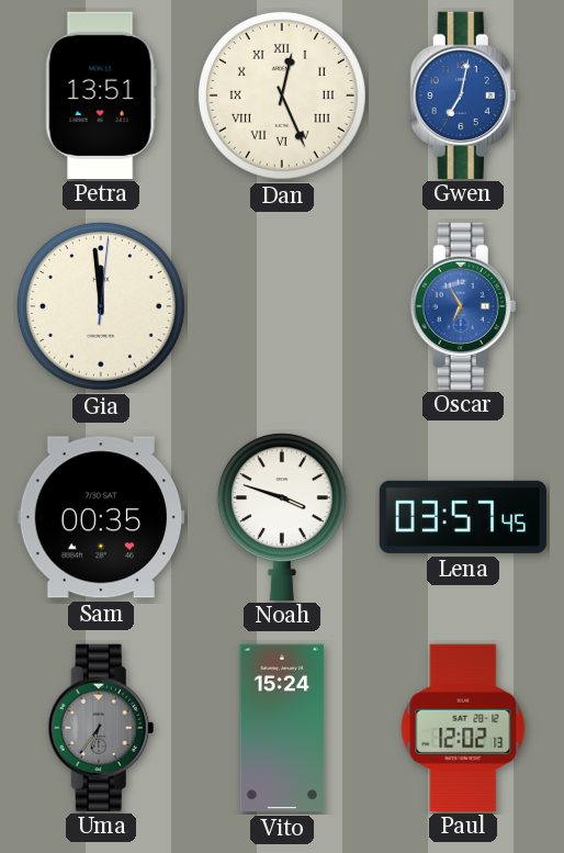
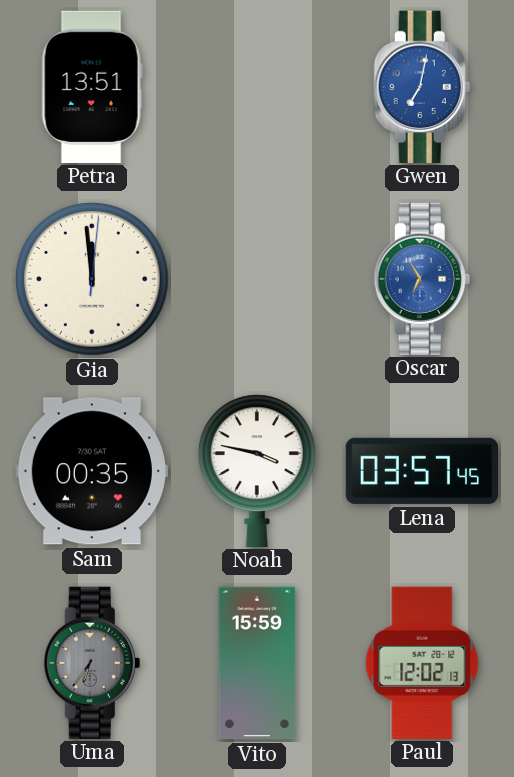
Dan: 12:26 -> none (282, 96)
Noah: 3:48 -> 3:47 (257, 470)
Vito: 15:24 -> 15:59 (257, 663)
